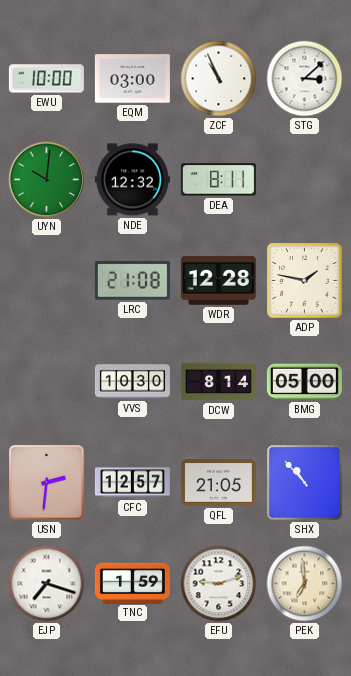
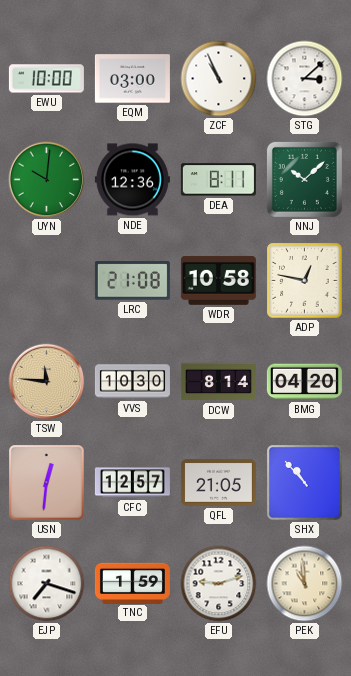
NDE: 12:32 -> 12:36 (132, 180)
NNJ: none -> 10:08 (304, 179)
WDR: 12:28 -> 10:58 (218, 280)
ADP: 1:47 -> 12:47 (305, 281)
TSW: none -> 11:46 (47, 382)
BMG: 05:00 -> 04:20 (304, 382)
USN: 2:31 -> 12:31 (47, 483)
PEK: 6:59 -> 10:59 (305, 584)
